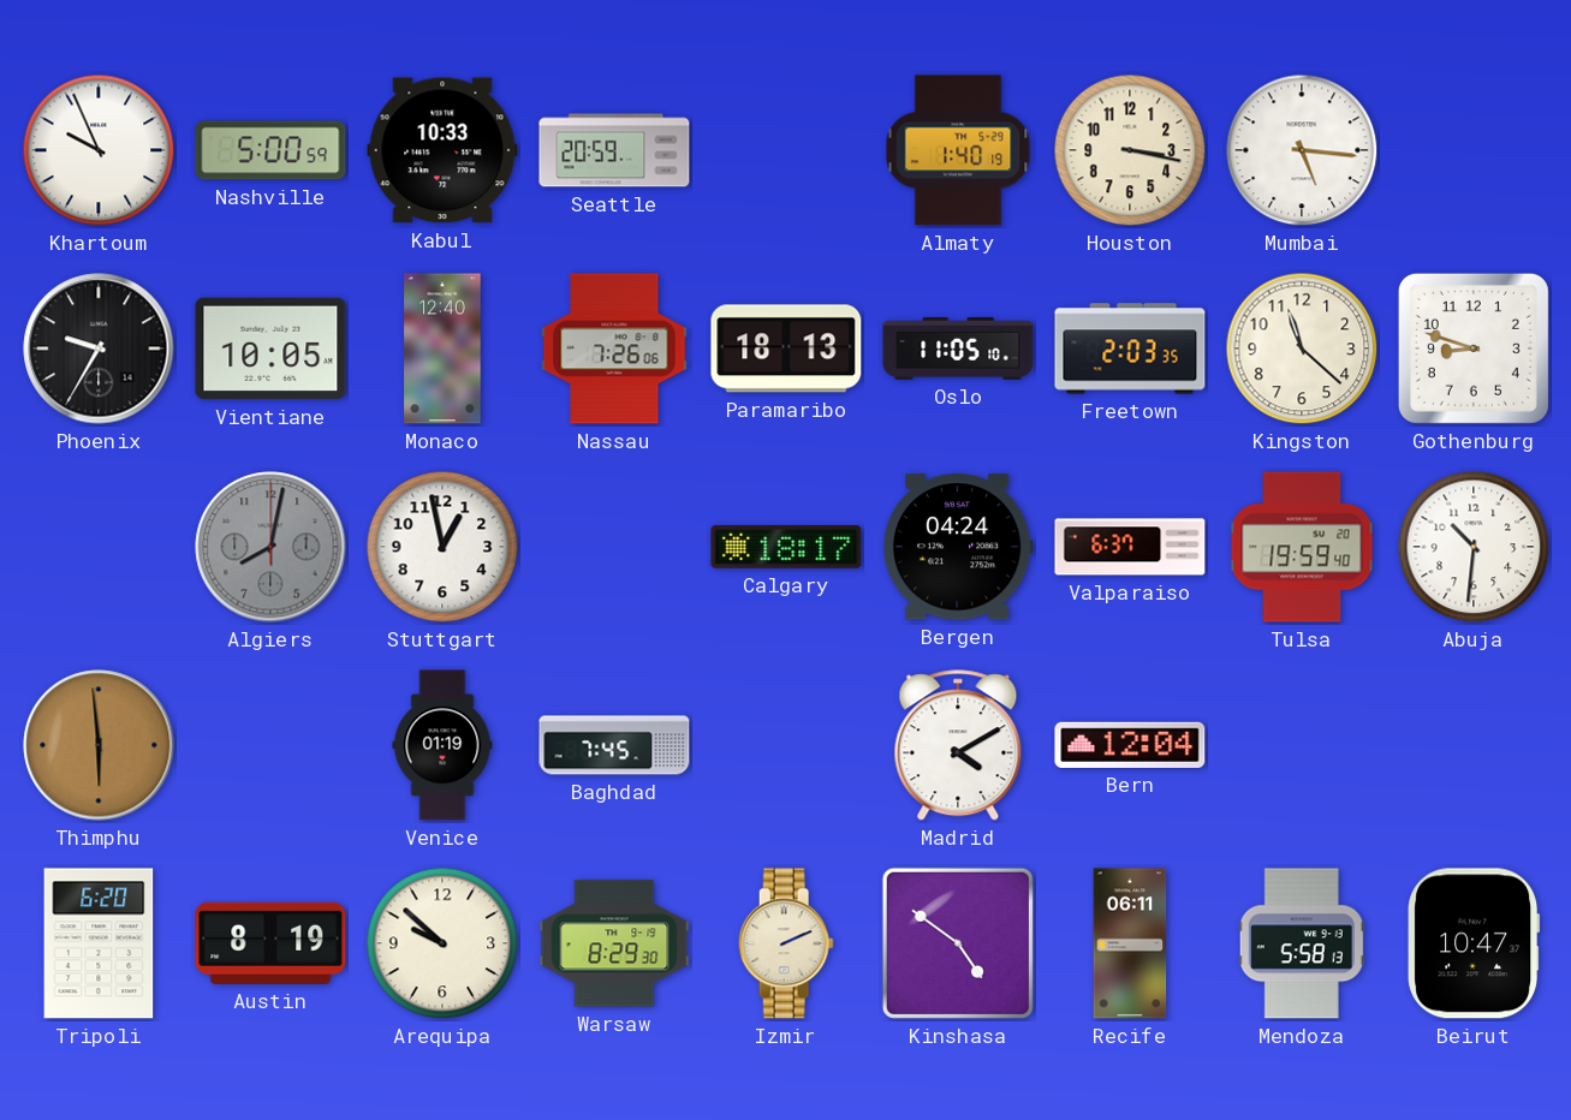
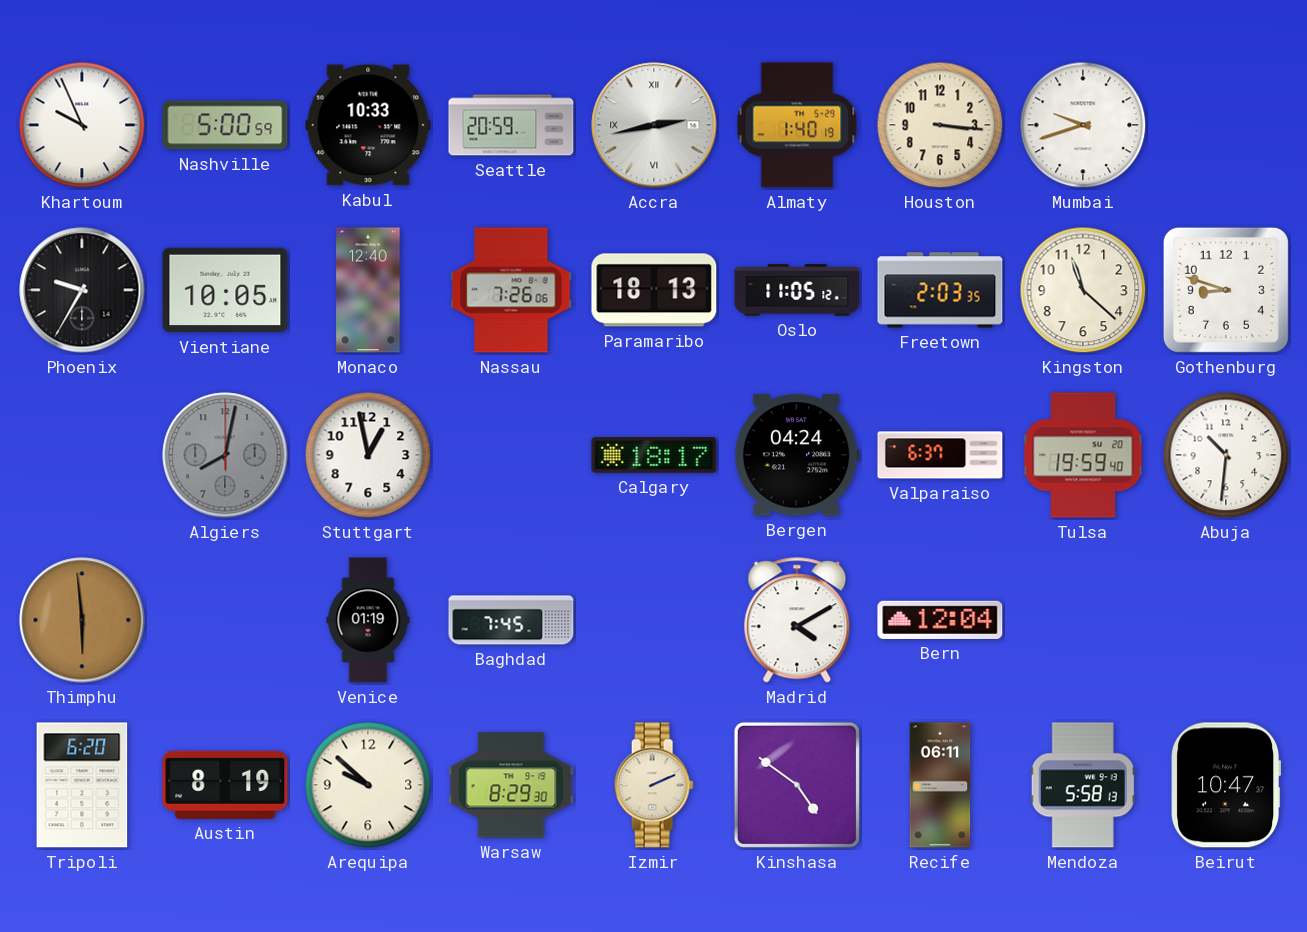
Accra: none -> 2:43 (654, 125)
Houston: 3:17 -> 3:16 (940, 125)
Mumbai: 5:16 -> 9:42 (1083, 125)
Oslo: 11:05:10 -> 11:05:12 (797, 290)
